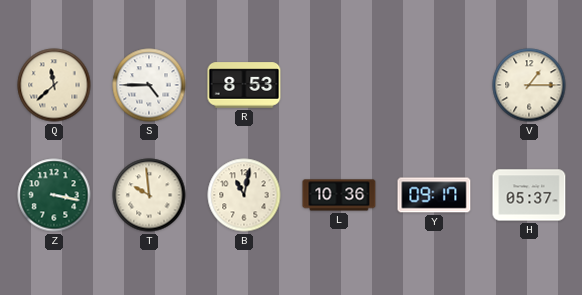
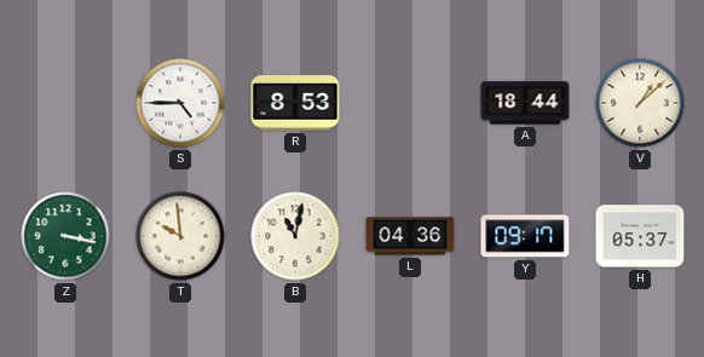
Q: 11:38 -> none (54, 85)
A: none -> 18:44 (525, 103)
V: 1:15 -> 1:08 (640, 103)
L: 10:36 -> 04:36 (410, 236)
